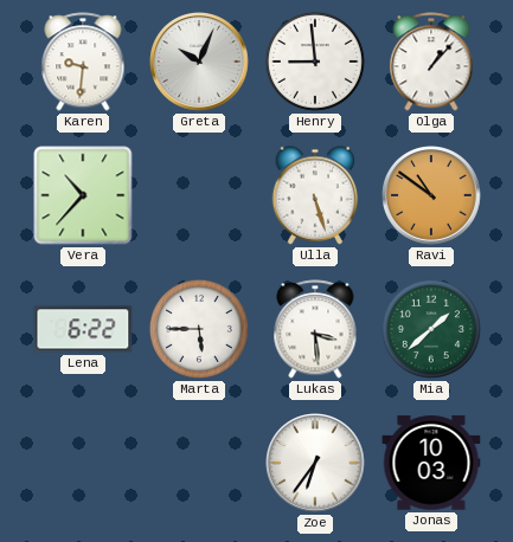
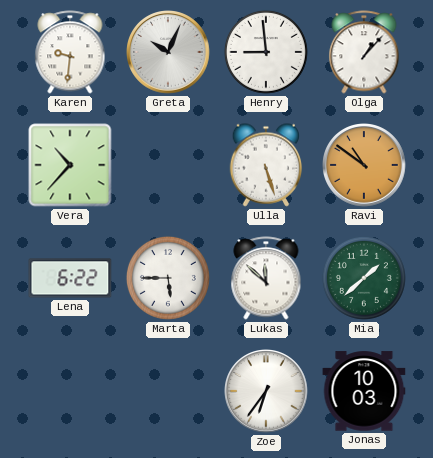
Lukas: 3:29 -> 11:52 (266, 278)
